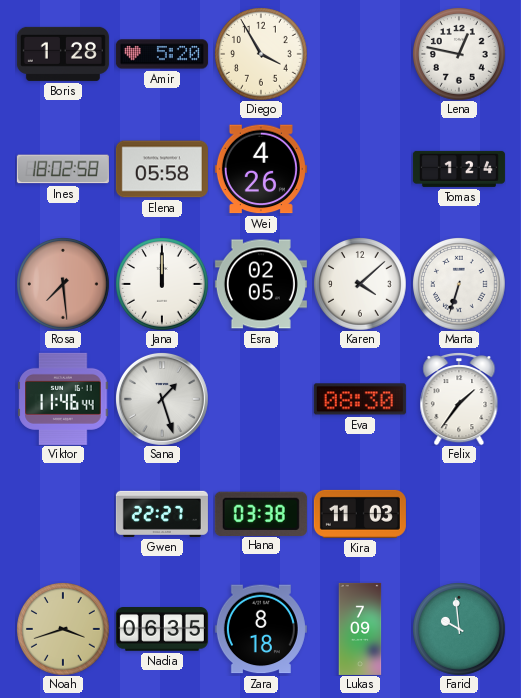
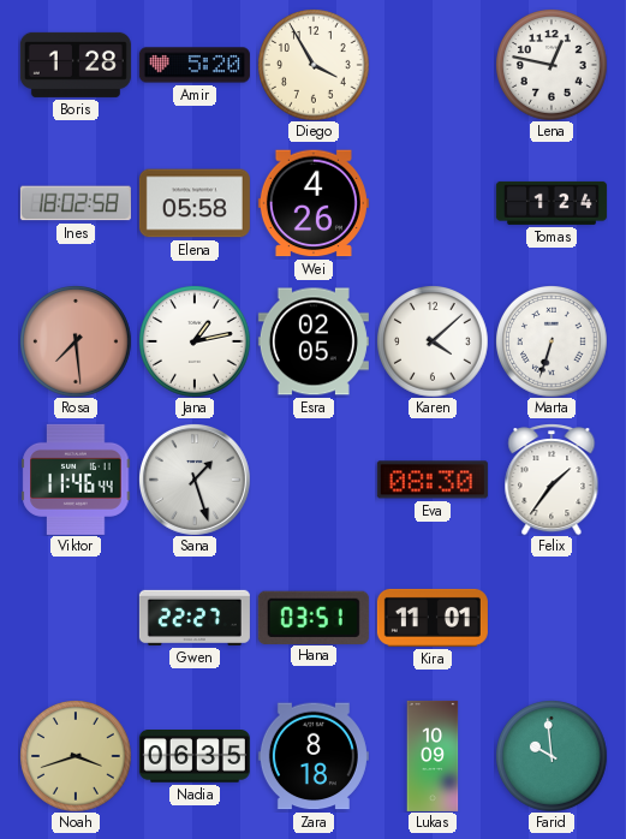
Jana: 12:00 -> 1:13 (195, 341)
Hana: 03:38 -> 03:51 (314, 617)
Kira: 11:03 -> 11:01 (433, 618)
Lukas: 7:09 -> 10:09 (433, 756)
